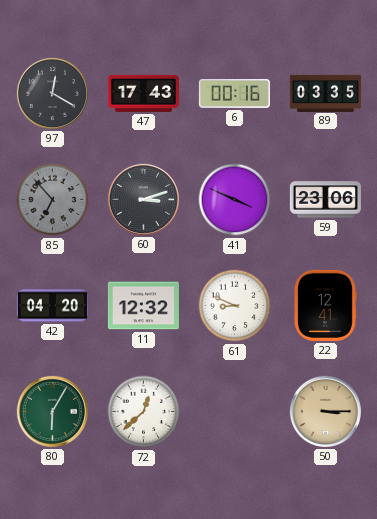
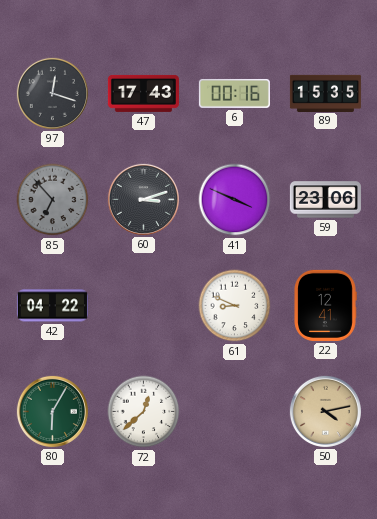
97: 12:20 -> 12:18 (52, 93)
89: 03:35 -> 15:35 (325, 93)
42: 04:20 -> 04:22 (52, 306)
11: 12:32 -> none (143, 306)
50: 3:15 -> 4:13 (325, 411)
